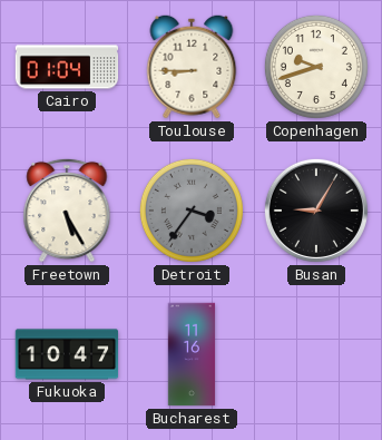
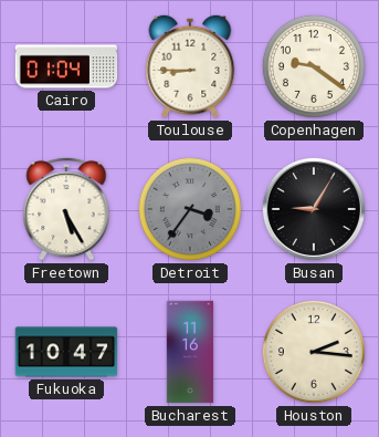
Copenhagen: 9:42 -> 9:21 (314, 66)
Houston: none -> 2:16 (314, 352)
